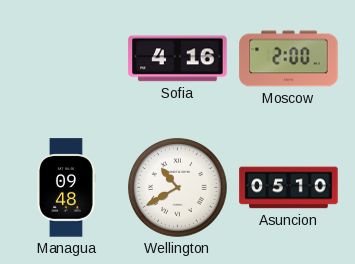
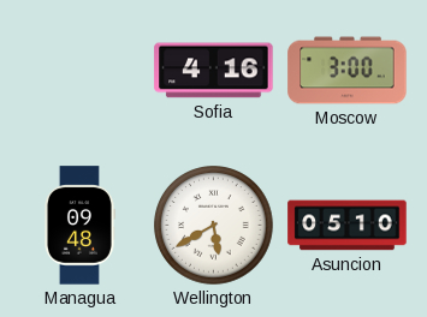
Moscow: 2:00 -> 3:00 (348, 71)
Wellington: 10:40 -> 5:40 (214, 226)
